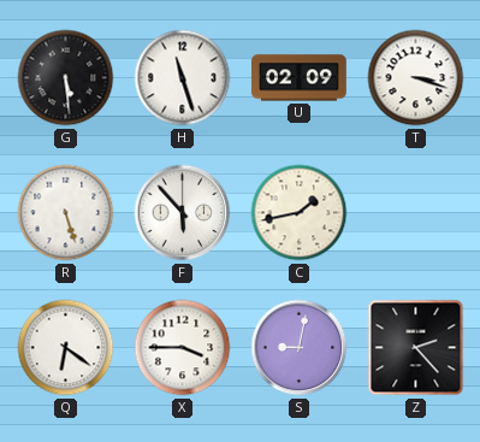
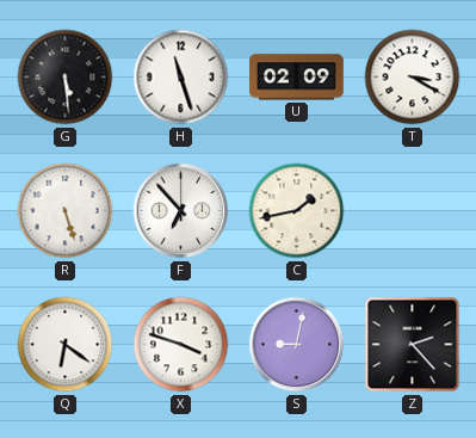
T: 3:18 -> 3:20 (413, 78)
F: 5:53 -> 6:53 (181, 211)
X: 3:45 -> 3:48 (181, 345)
